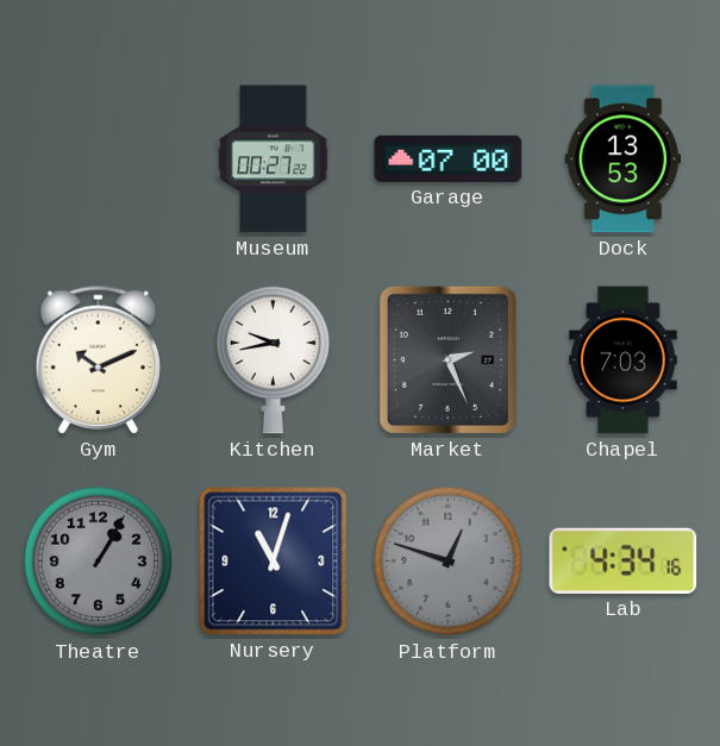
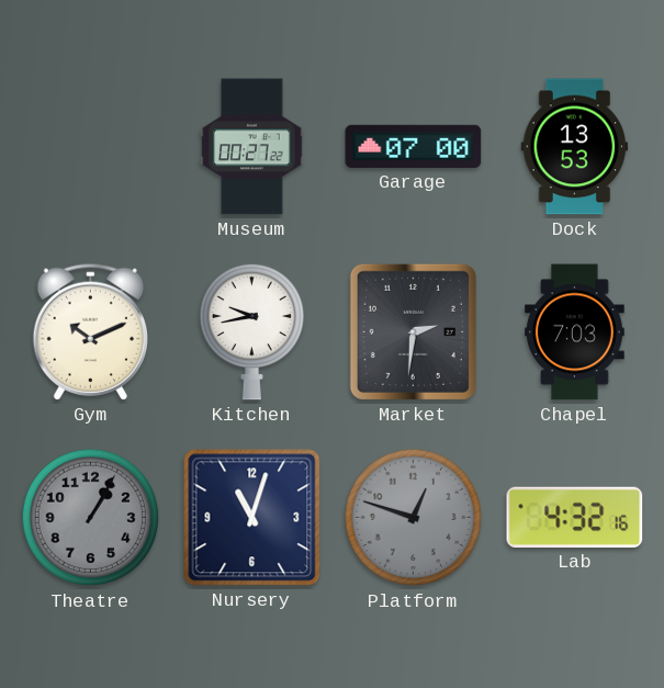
Market: 2:26 -> 2:31 (413, 331)
Lab: 4:34 -> 4:32 (575, 517)
